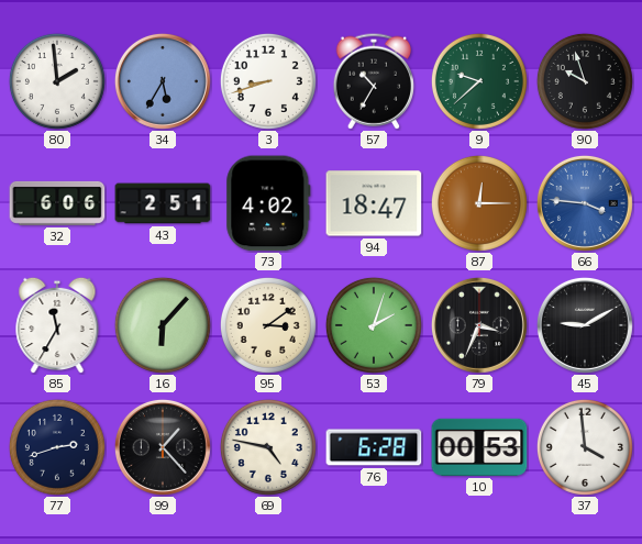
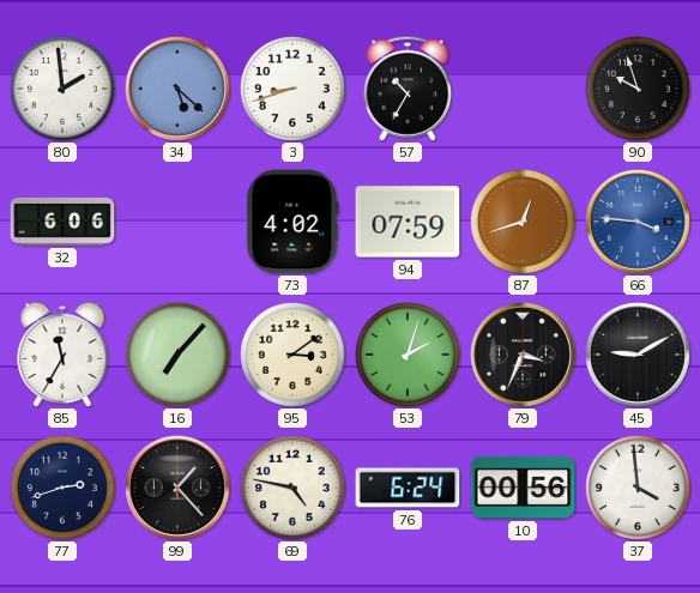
34: 5:35 -> 5:22 (177, 89)
9: 9:38 -> none (479, 81)
43: 2:51 -> none (163, 203)
94: 18:47 -> 07:59 (408, 222)
87: 12:15 -> 12:42 (523, 222)
16: 6:07 -> 7:07 (177, 355)
76: 6:28 -> 6:24 (408, 488)
10: 00:53 -> 00:56 (523, 488)
